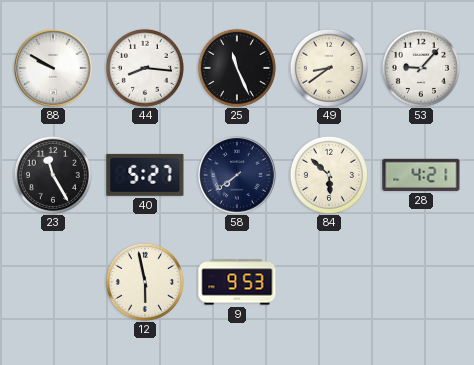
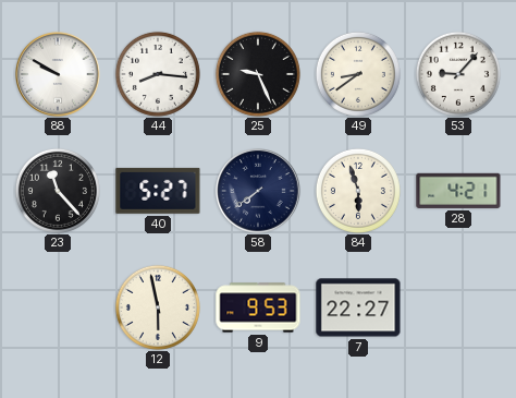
25: 11:26 -> 9:26 (258, 74)
23: 11:25 -> 11:23 (58, 191)
84: 5:52 -> 5:57 (358, 191)
7: none -> 22:27 (358, 307)
